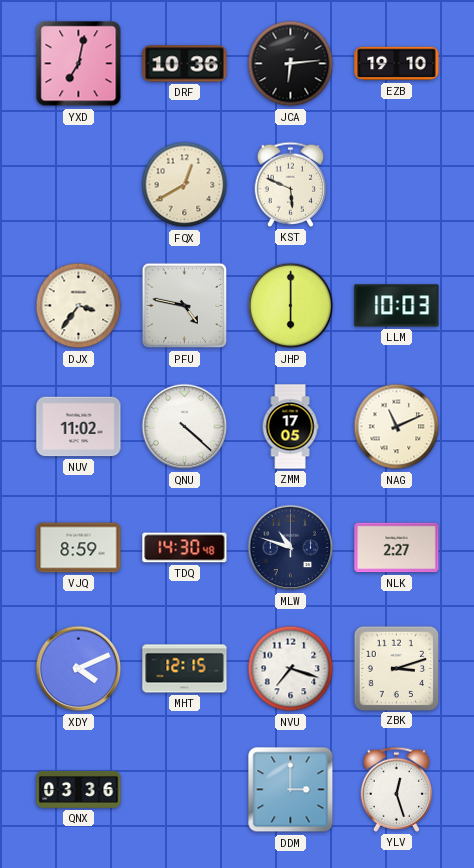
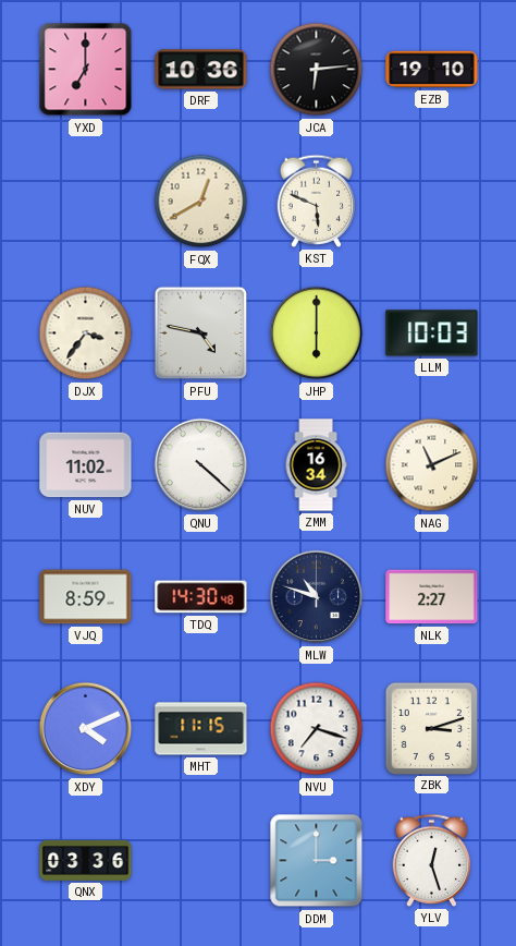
YXD: 7:02 -> 7:00 (86, 70)
ZMM: 17:05 -> 16:34 (316, 465)
MHT: 12:15 -> 11:15 (201, 729)
